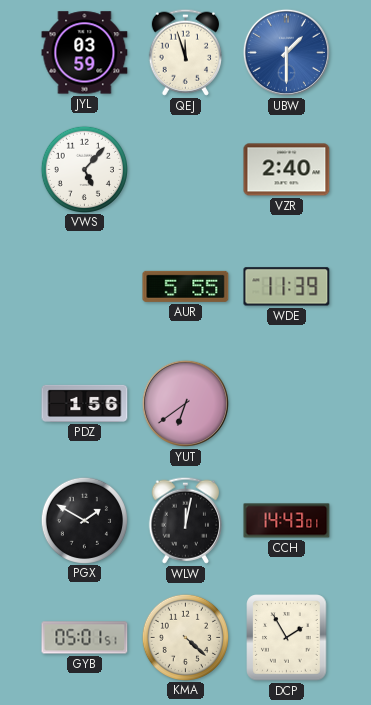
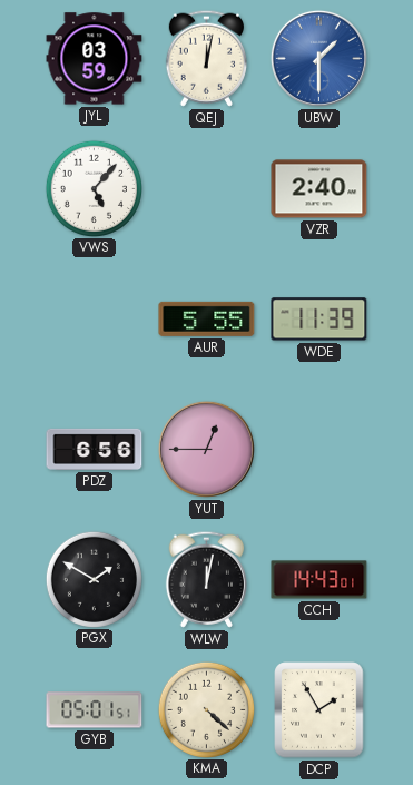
QEJ: 11:57 -> 12:02 (206, 58)
PDZ: 1:56 -> 6:56 (95, 449)
YUT: 6:39 -> 12:45 (206, 449)
